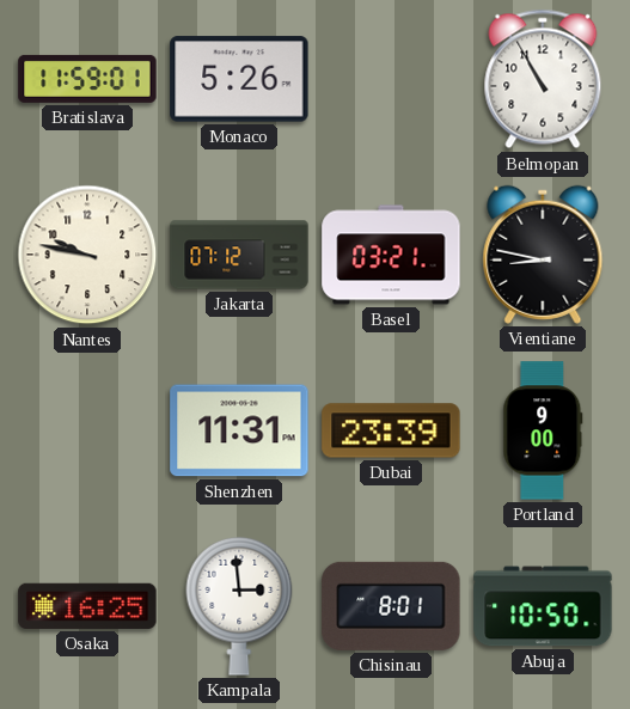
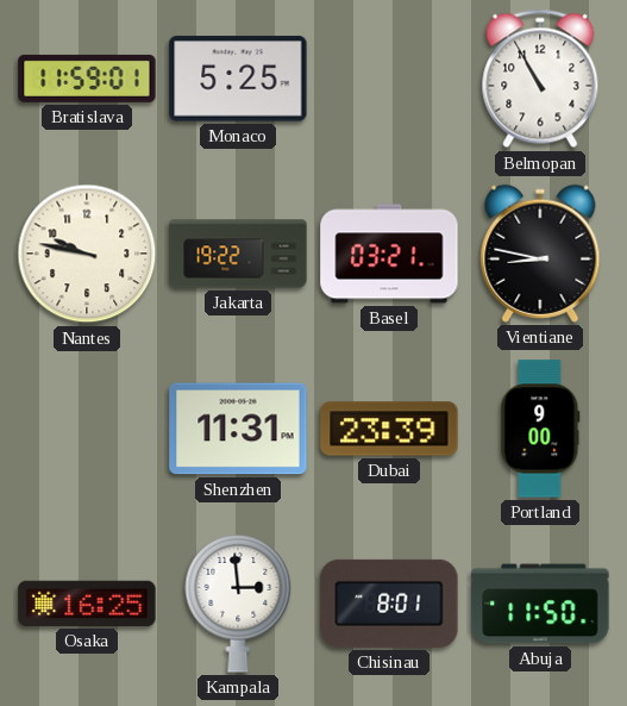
Monaco: 5:26 -> 5:25 (238, 79)
Jakarta: 07:12 -> 19:22 (238, 254)
Abuja: 10:50 -> 11:50 (540, 604)
